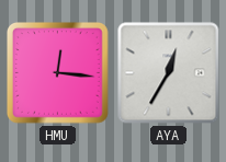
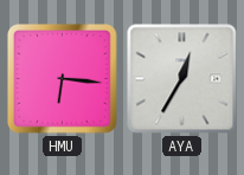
HMU: 12:16 -> 6:16 (63, 79)
